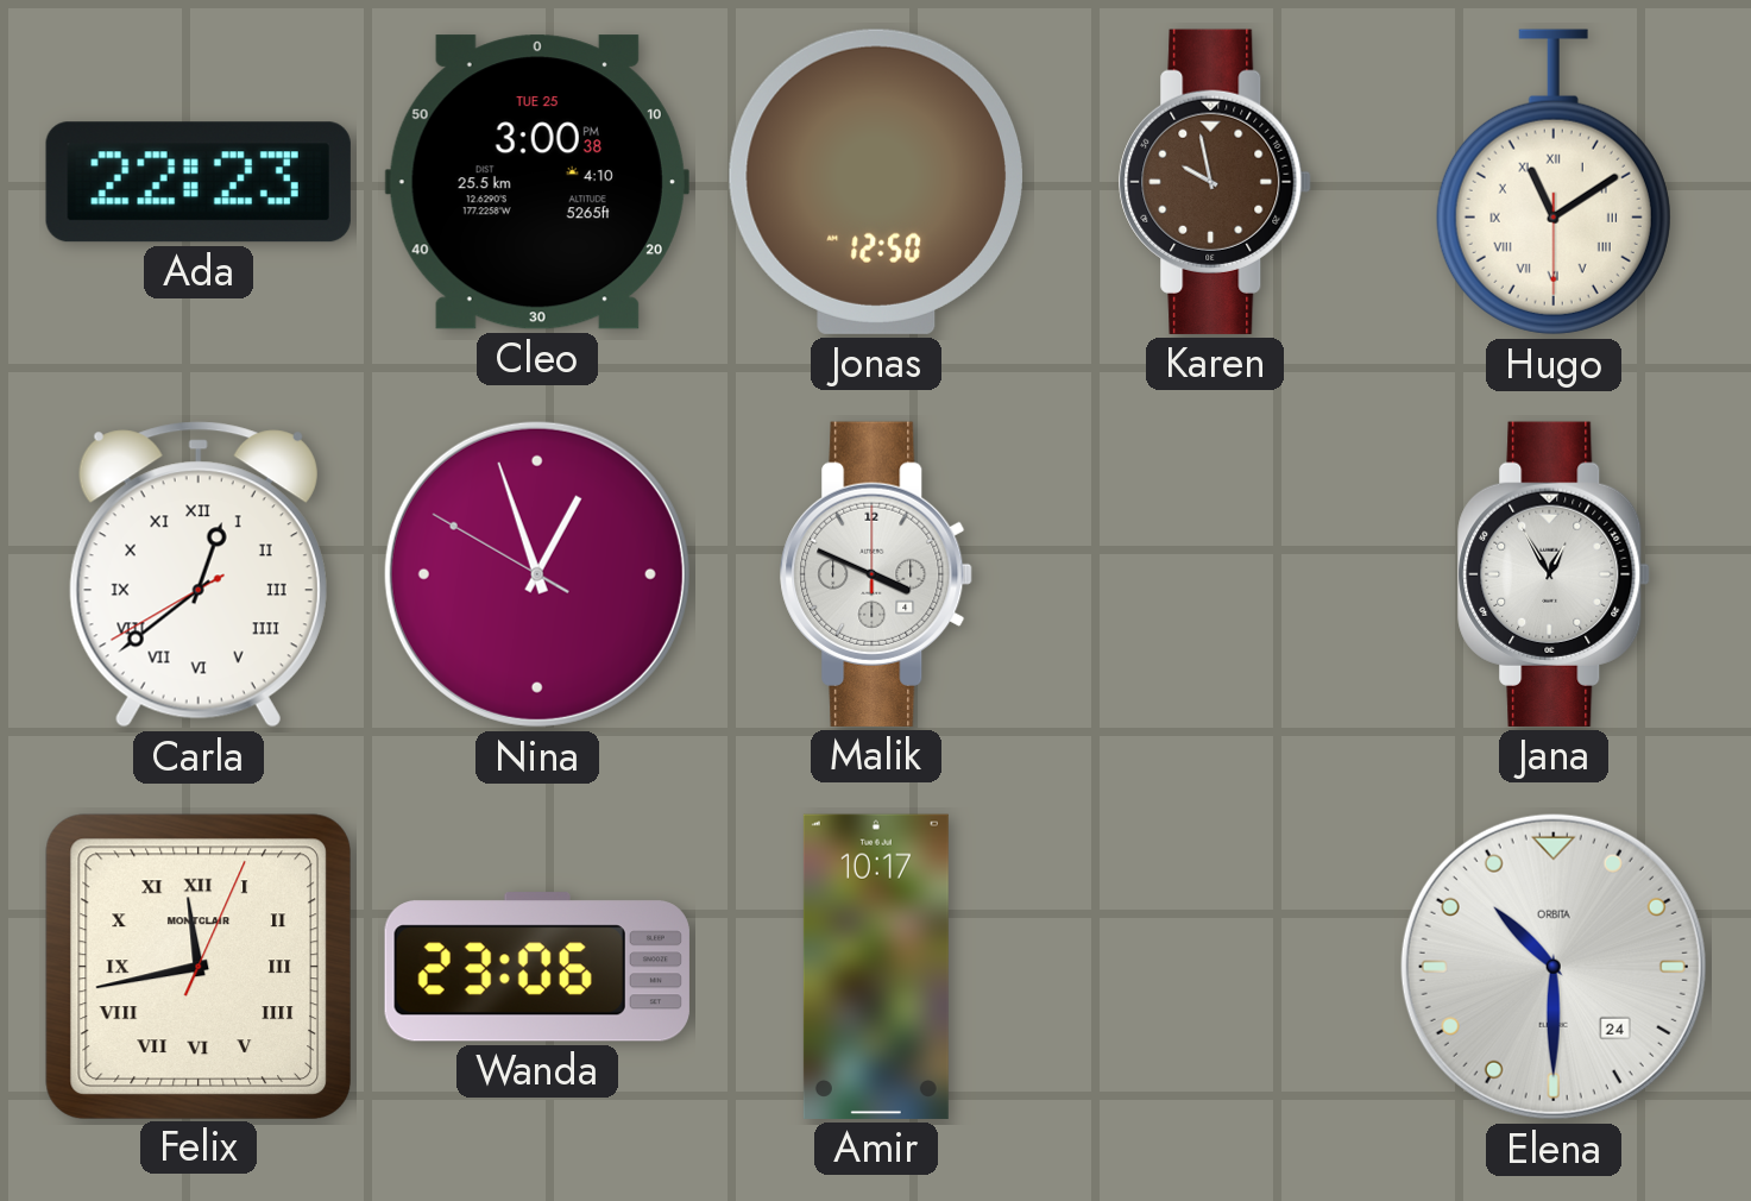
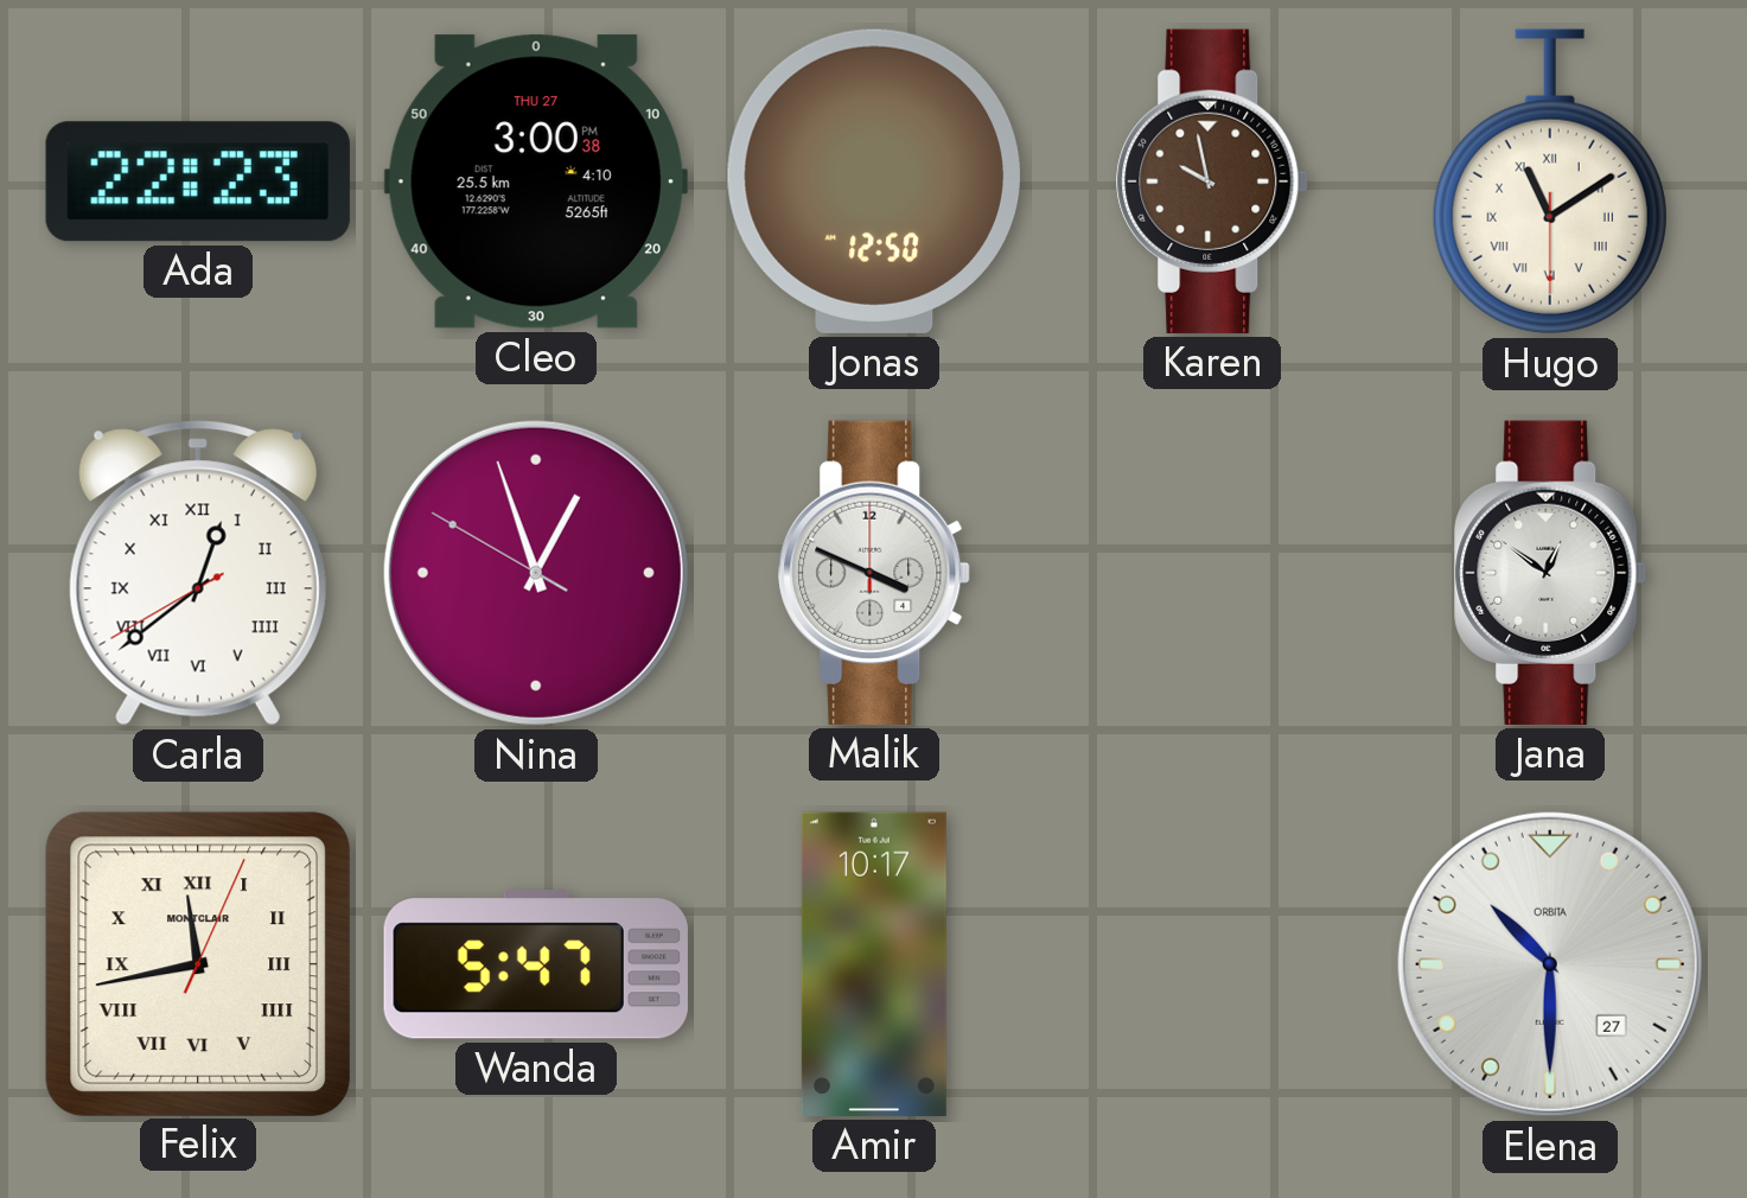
Cleo date: TUE 25 -> THU 27 (536, 181)
Jana: 12:55 -> 12:51 (1550, 573)
Wanda: 23:06 -> 5:47 (536, 964)
Elena date: 24 -> 27 (1550, 964)
